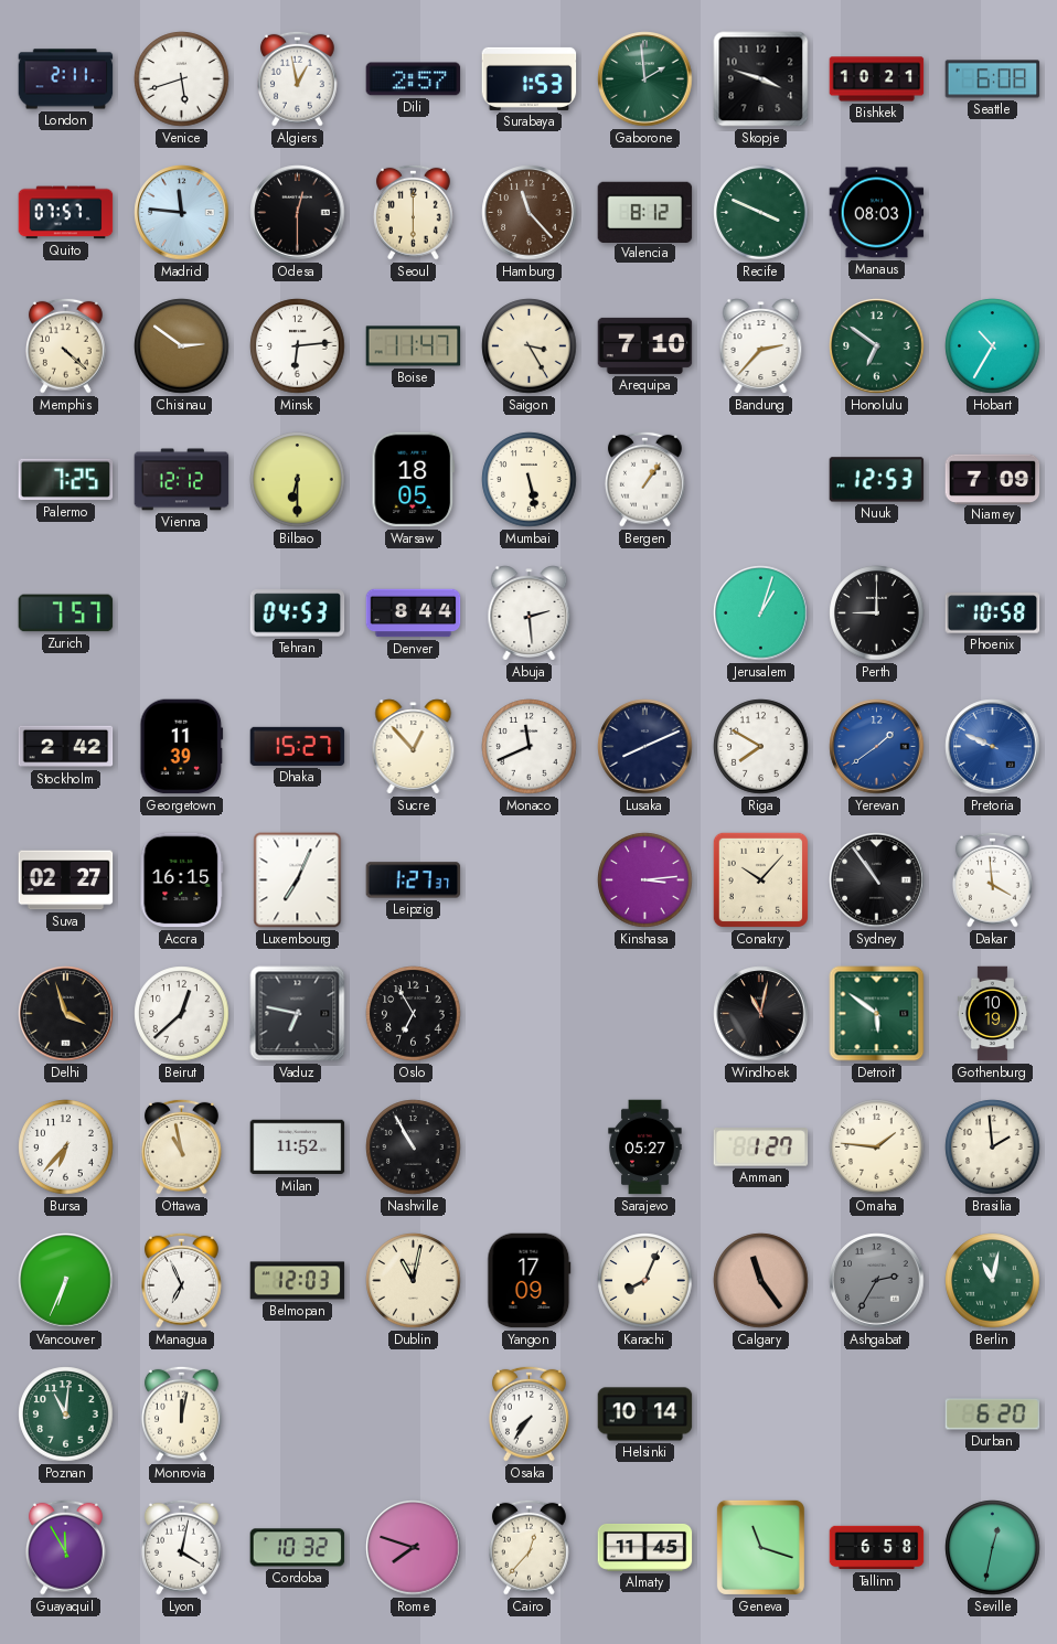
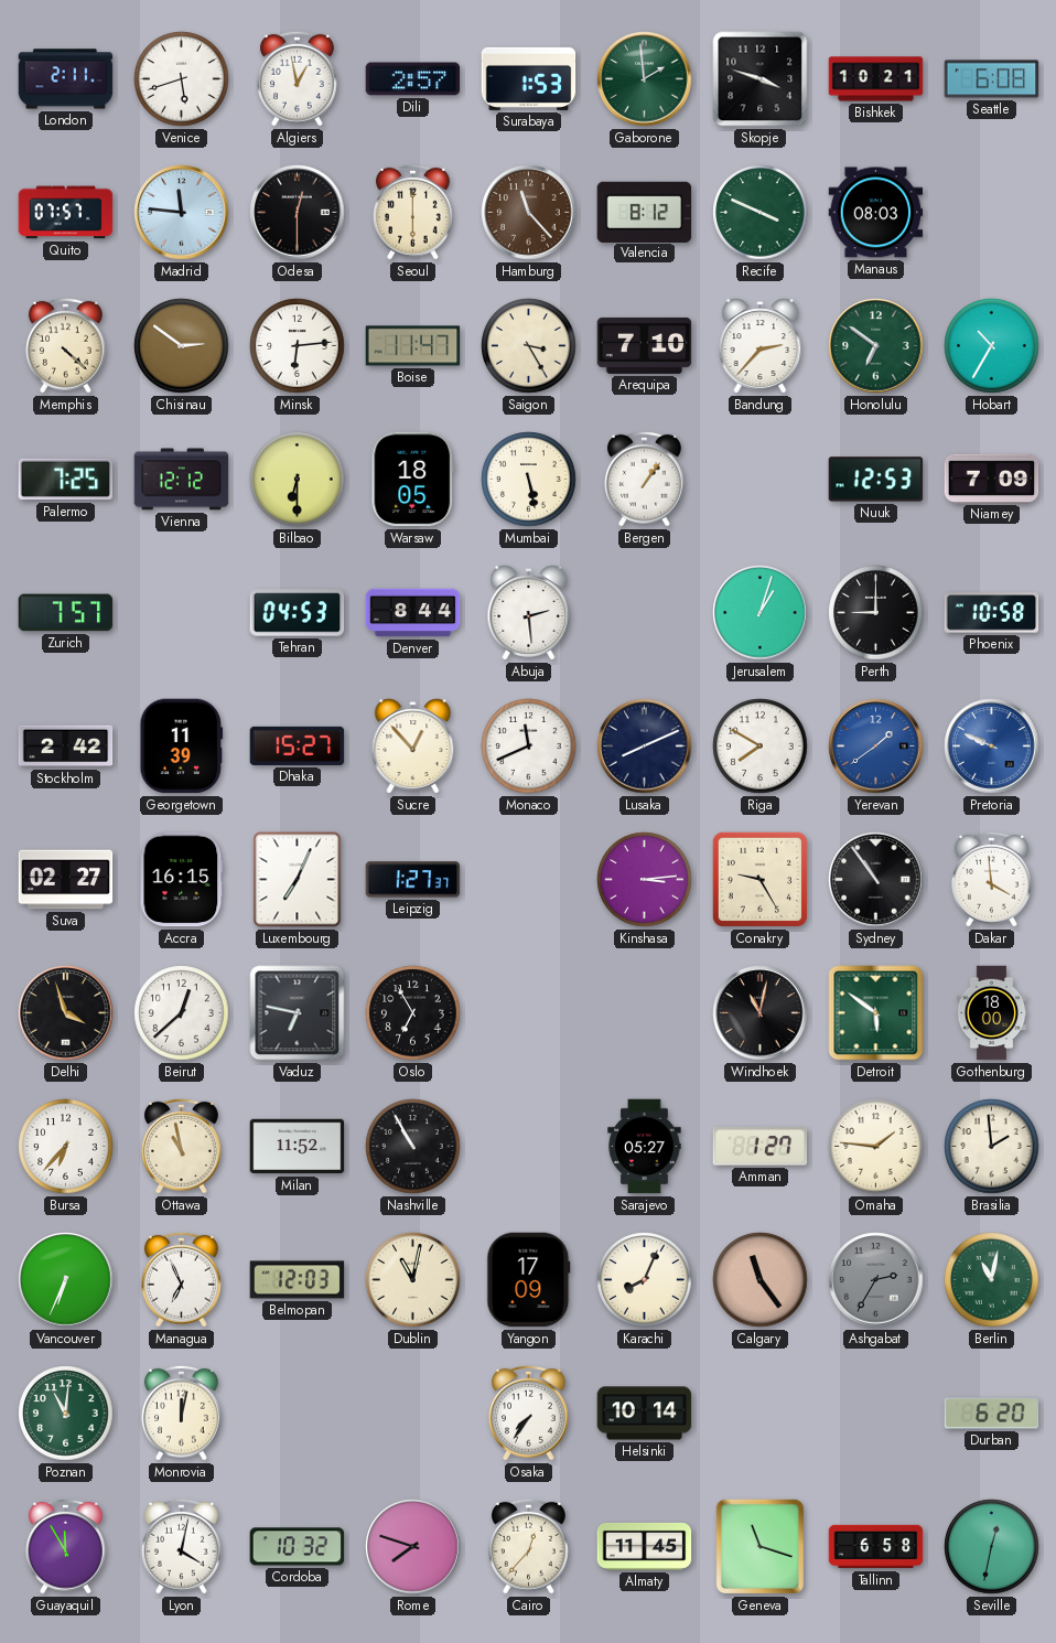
Conakry: 10:07 -> 9:25 (759, 879)
Gothenburg: 10:19 -> 18:00 (992, 1013)
